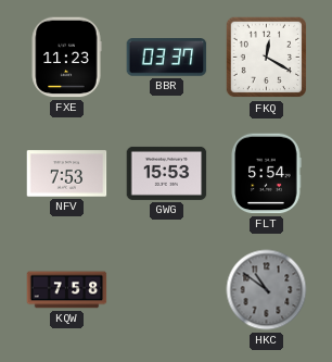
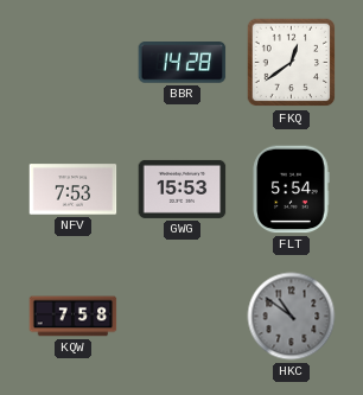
FXE: 11:23 -> none (66, 58)
BBR: 03:37 -> 14:28 (183, 63)
FKQ: 12:20 -> 12:39 (292, 63)
